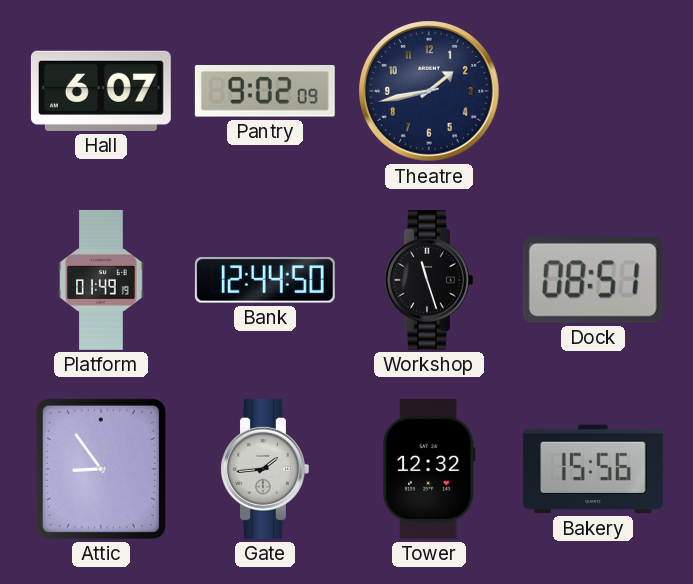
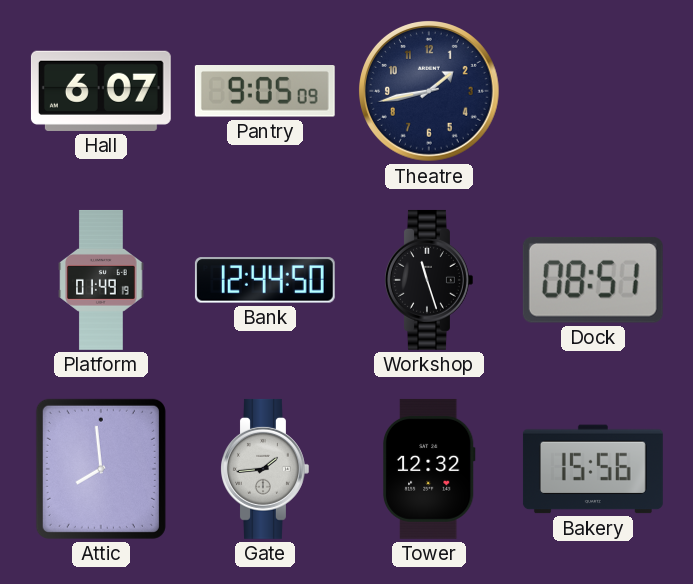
Pantry: 9:02 -> 9:05 (265, 91)
Attic: 8:54 -> 7:59 (101, 469)
